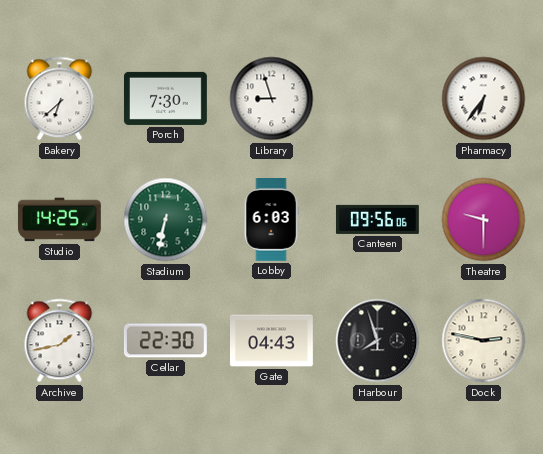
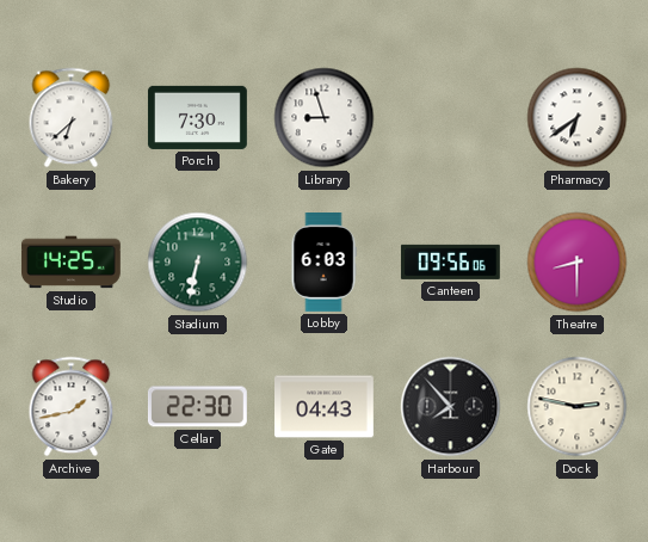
Pharmacy: 6:36 -> 6:39 (578, 118)
Theatre: 9:30 -> 8:30 (578, 263)
Harbour: 7:57 -> 7:53 (451, 407)
